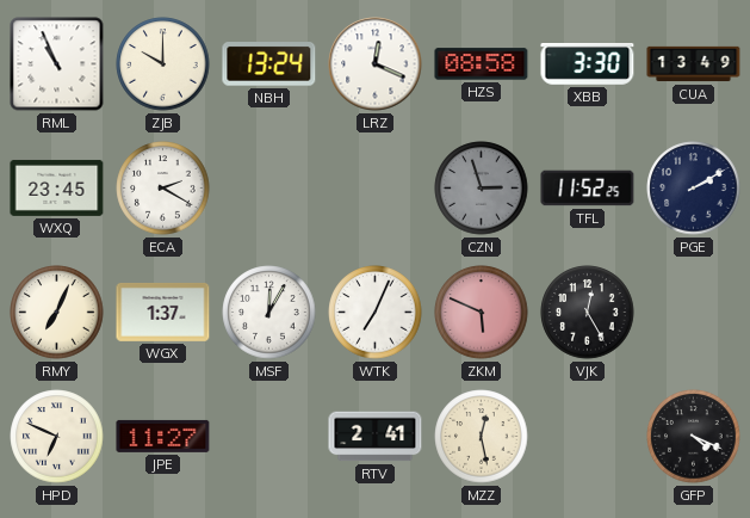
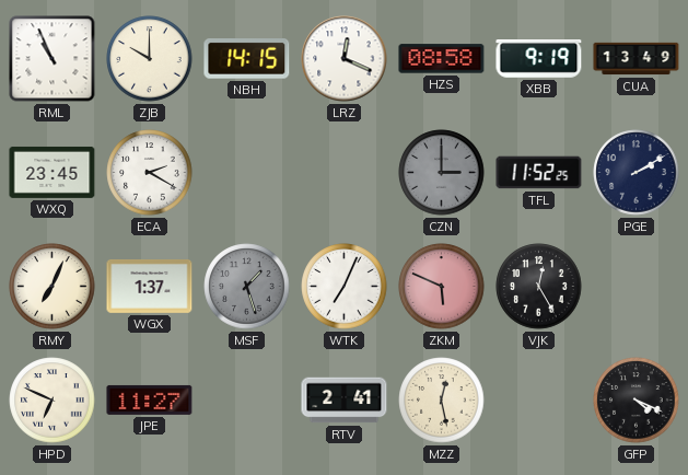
NBH: 13:24 -> 14:15 (247, 59)
XBB: 3:30 -> 9:19 (539, 59)
CZN: 2:57 -> 3:00 (442, 173)
MSF: 12:05 -> 1:27 (247, 287)
MSF dial: white -> grey (247, 287)
